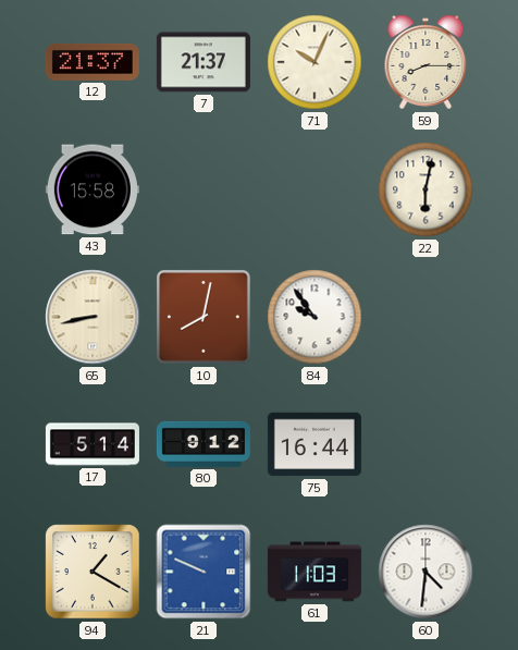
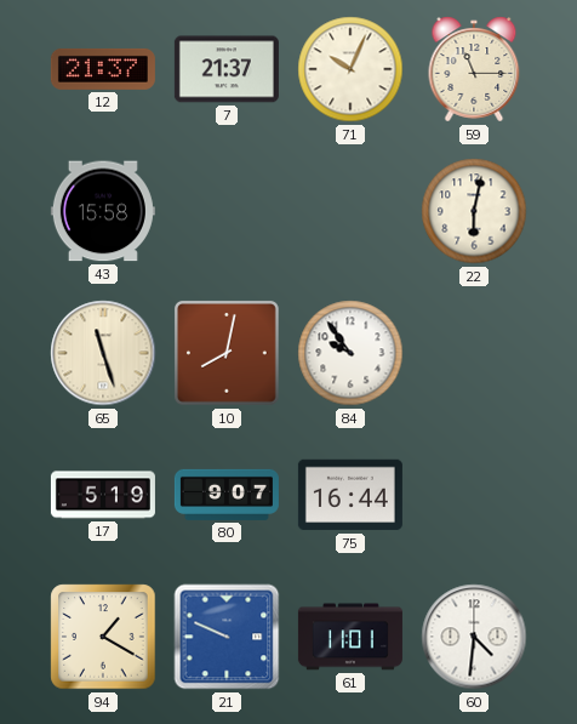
59: 8:15 -> 11:15 (474, 69)
65: 8:43 -> 11:27 (103, 353)
17: 5:14 -> 5:19 (103, 495)
80: 9:12 -> 9:07 (227, 495)
61: 11:03 -> 11:01 (350, 637)
